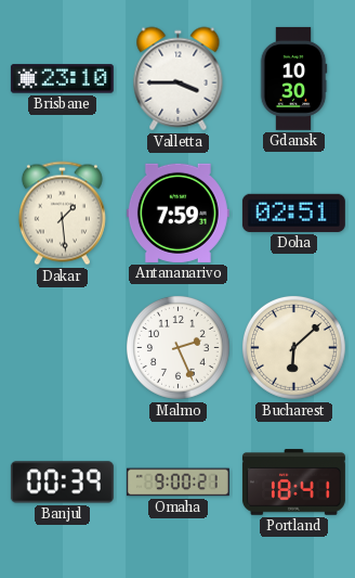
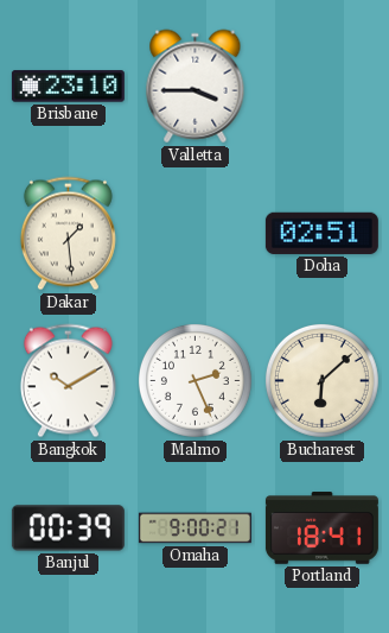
Gdansk: 10:30 -> none (293, 78)
Antananarivo: 7:59 -> none (177, 213)
Bangkok: none -> 10:10 (68, 381)
